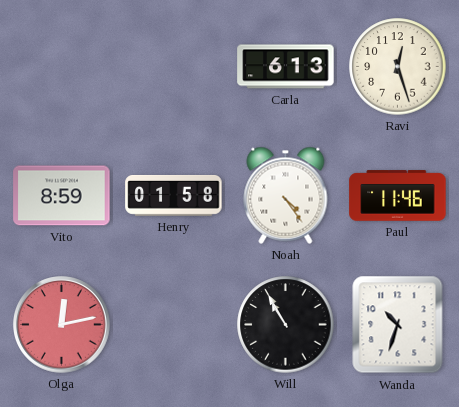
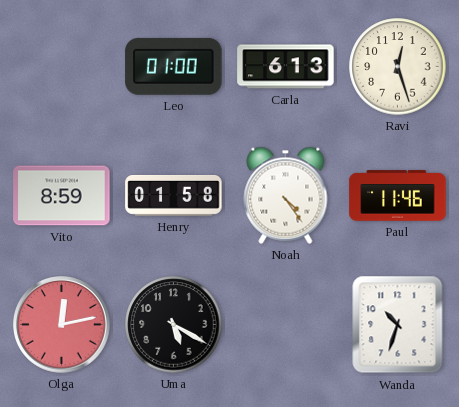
Leo: none -> 01:00 (174, 66)
Uma: none -> 5:20 (174, 325)
Will: 10:55 -> none (286, 325)
